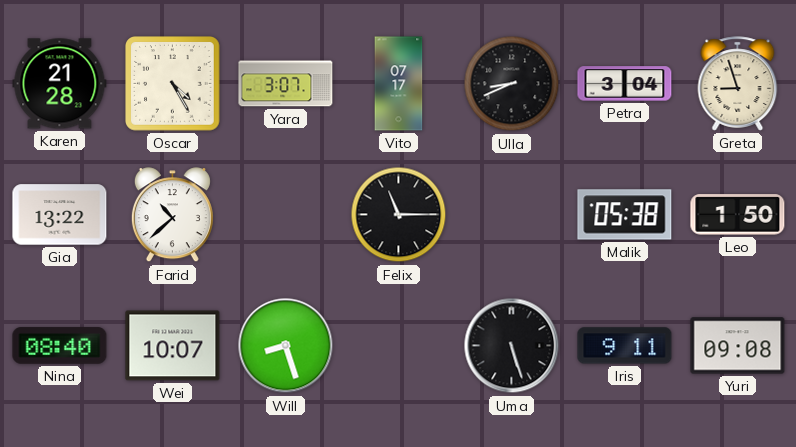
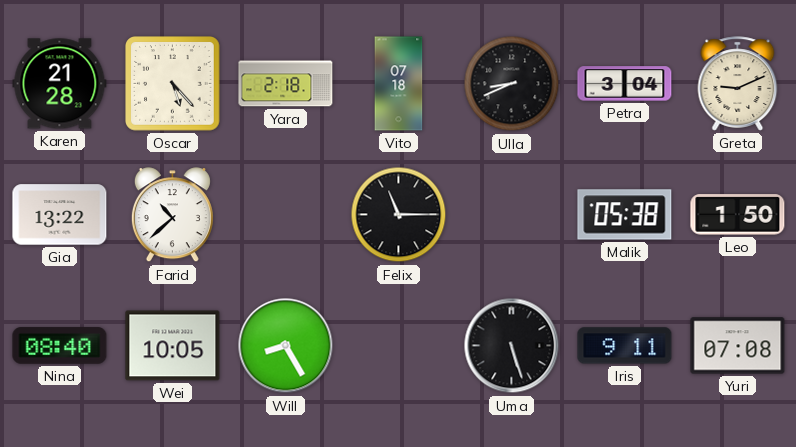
Oscar: 4:25 -> 5:23 (173, 84)
Yara: 3:07 -> 2:18 (286, 84)
Vito: 07:17 -> 07:18 (399, 84)
Greta: 8:57 -> 9:11 (738, 84)
Wei: 10:07 -> 10:05 (173, 346)
Will: 8:27 -> 8:25 (286, 346)
Yuri: 09:08 -> 07:08 (738, 346)
